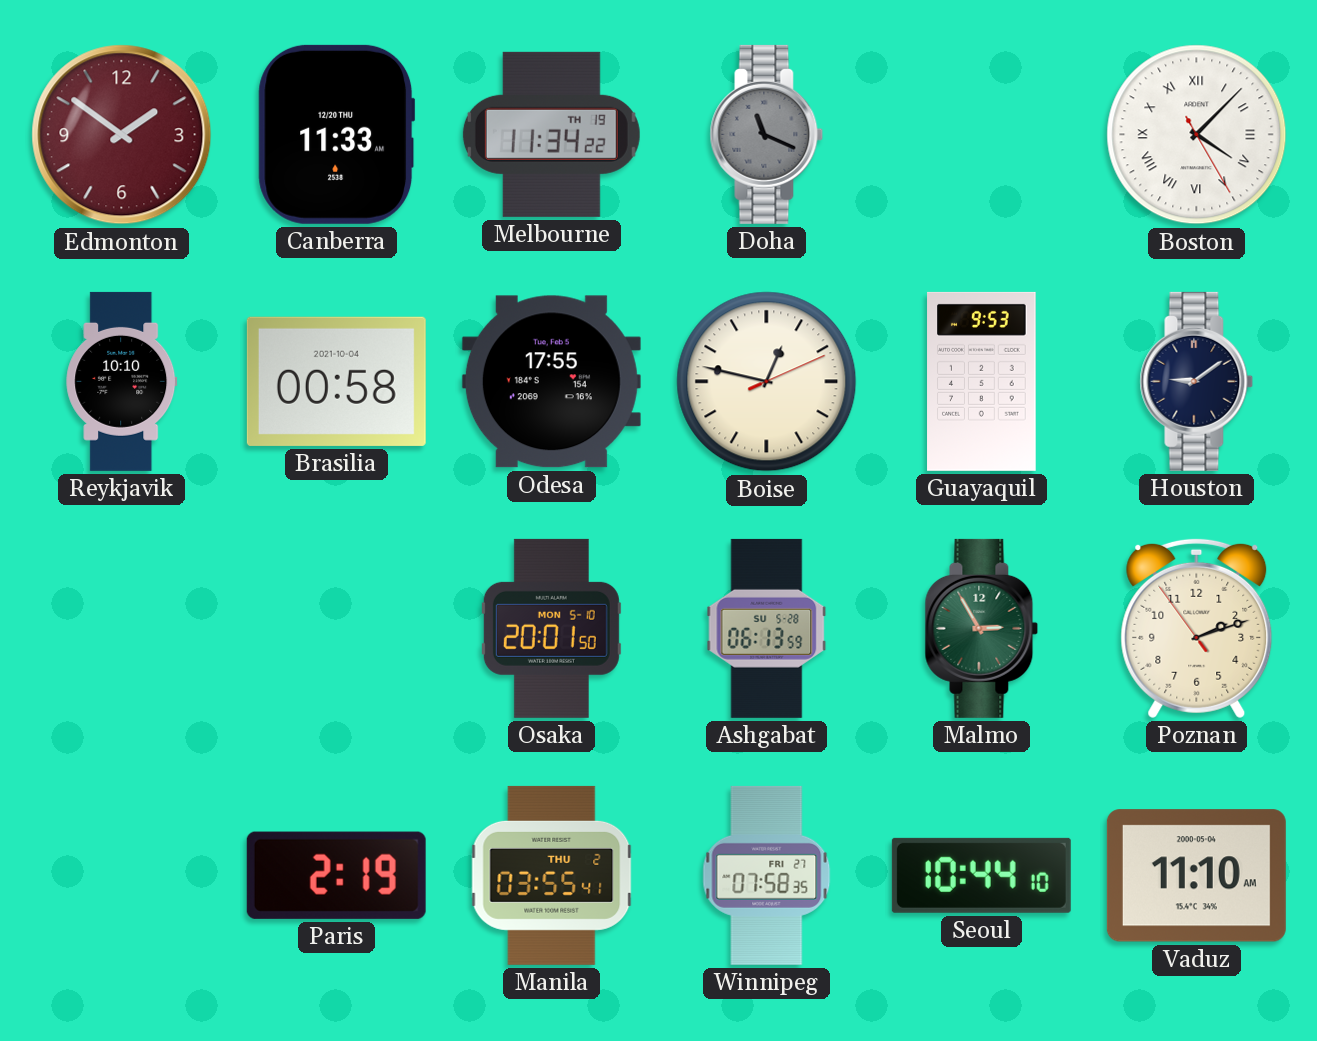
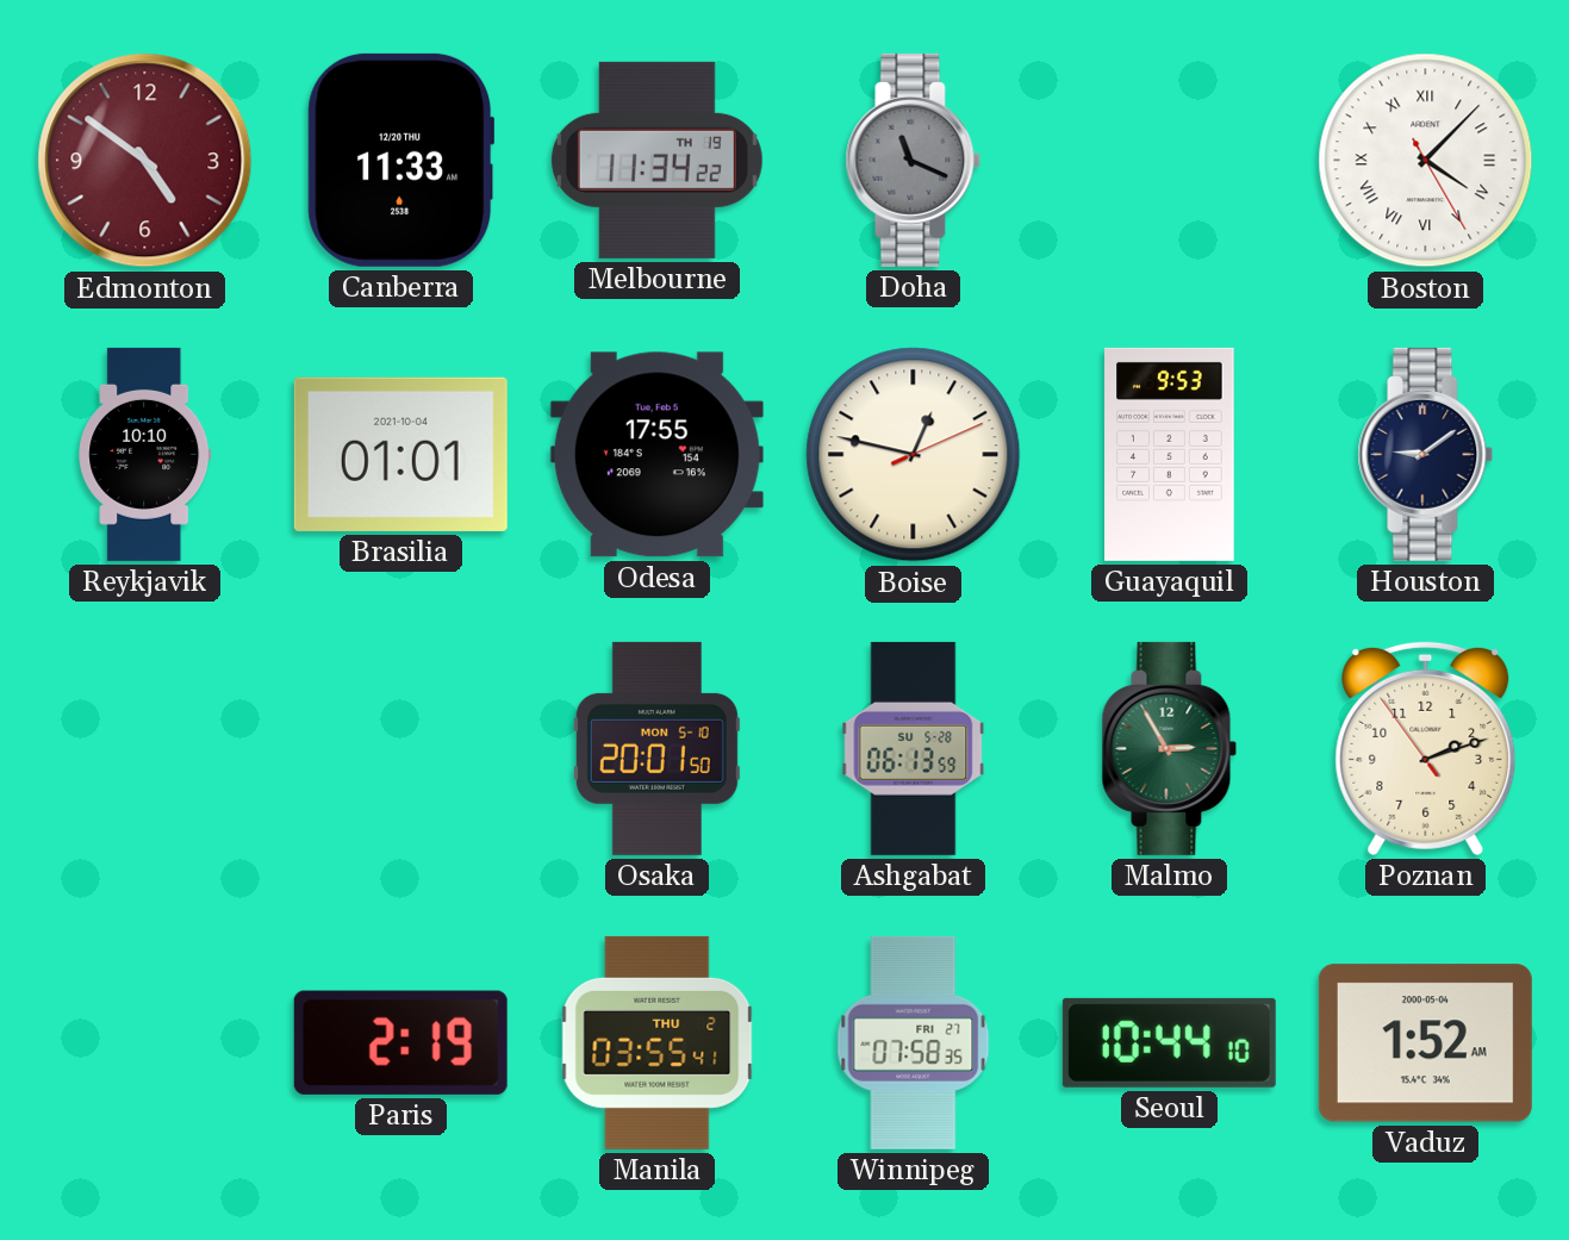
Edmonton: 1:51 -> 4:51 (145, 161)
Brasilia: 00:58 -> 01:01 (400, 454)
Vaduz: 11:10 -> 1:52 (1425, 1043)
